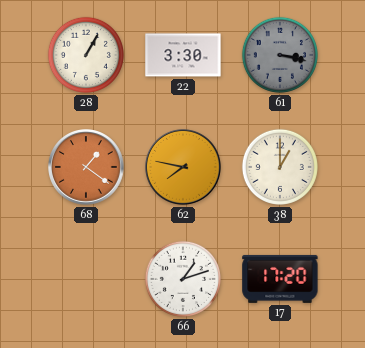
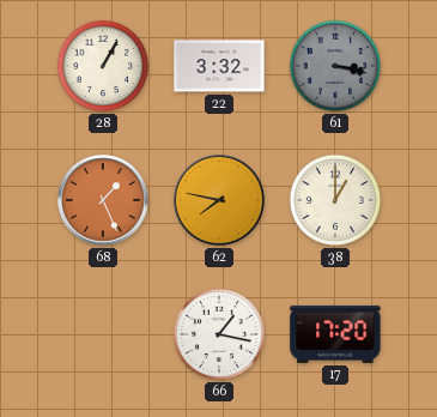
22: 3:30 -> 3:32 (219, 66)
68: 1:21 -> 1:26 (104, 201)
66: 1:12 -> 1:17 (219, 334)
